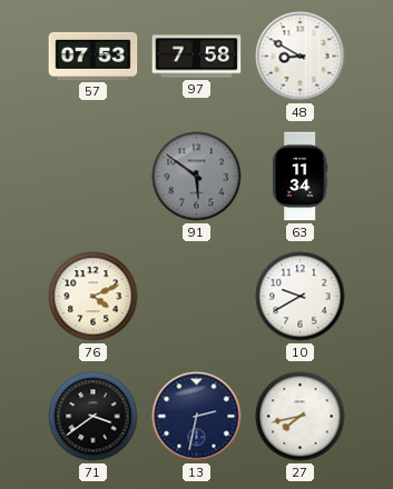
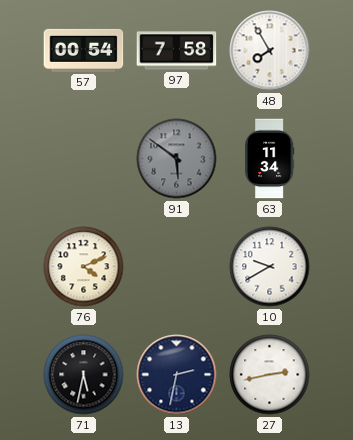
57: 07:53 -> 00:54 (84, 50)
48: 8:50 -> 7:55 (270, 51)
71: 3:39 -> 5:32 (84, 375)
27: 7:43 -> 2:43 (270, 375)
